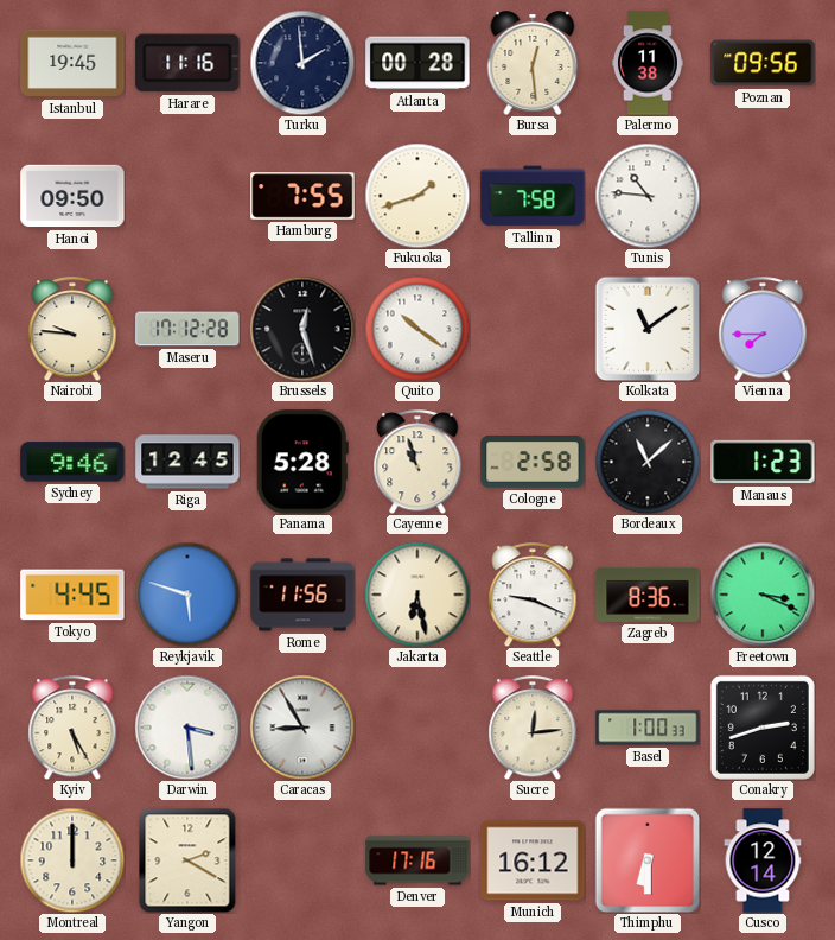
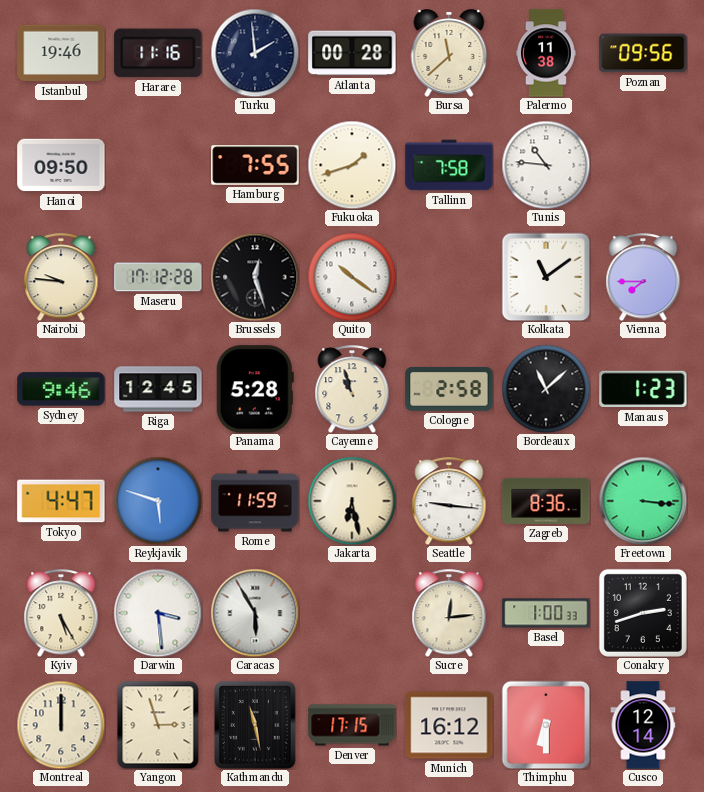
Istanbul: 19:45 -> 19:46 (61, 53)
Bursa: 12:29 -> 11:38 (449, 53)
Tokyo: 4:45 -> 4:47 (61, 501)
Rome: 11:56 -> 11:59 (255, 501)
Seattle: 9:19 -> 9:16 (449, 501)
Freetown: 3:19 -> 3:16 (643, 501)
Caracas: 8:55 -> 5:55 (255, 613)
Yangon: 2:20 -> 2:57 (158, 725)
Kathmandu: none -> 11:28 (255, 726)
Denver: 17:16 -> 17:15 (352, 725)
